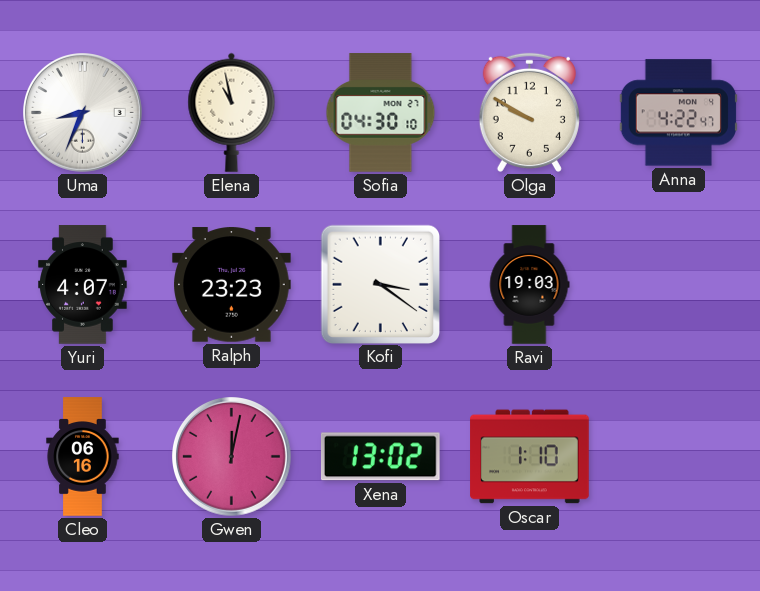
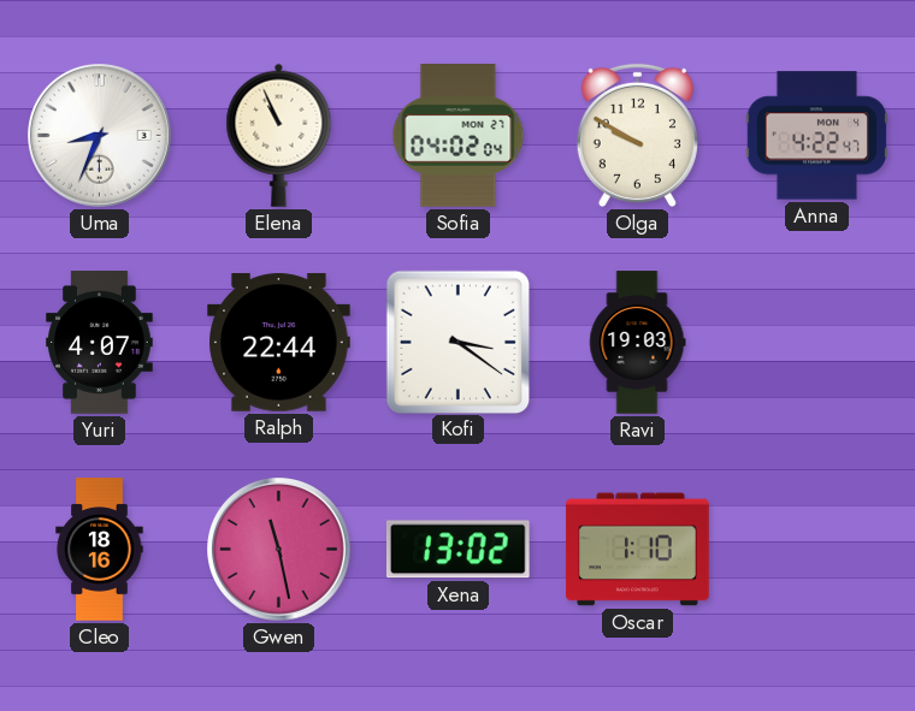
Elena: 10:58 -> 10:56 (279, 135)
Sofia: 04:30 -> 04:02 (459, 136)
Ralph: 23:23 -> 22:44 (279, 343)
Cleo: 06:16 -> 18:16 (100, 550)
Gwen: 12:02 -> 11:28 (279, 550)
